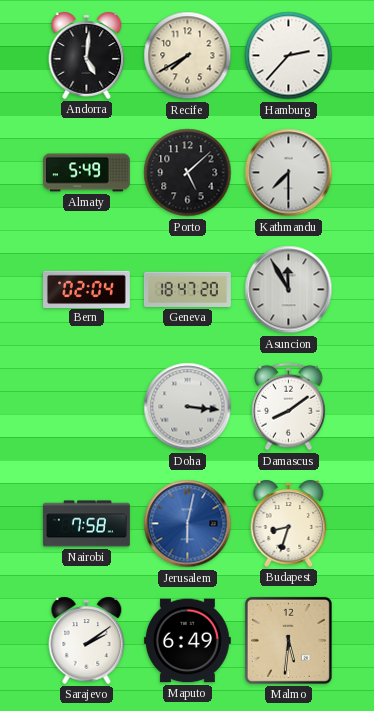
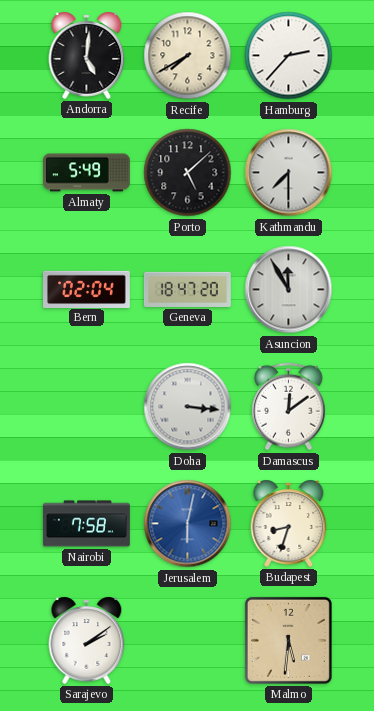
Damascus: 8:09 -> 12:09 (289, 407)
Maputo: 6:49 -> none (187, 641)
